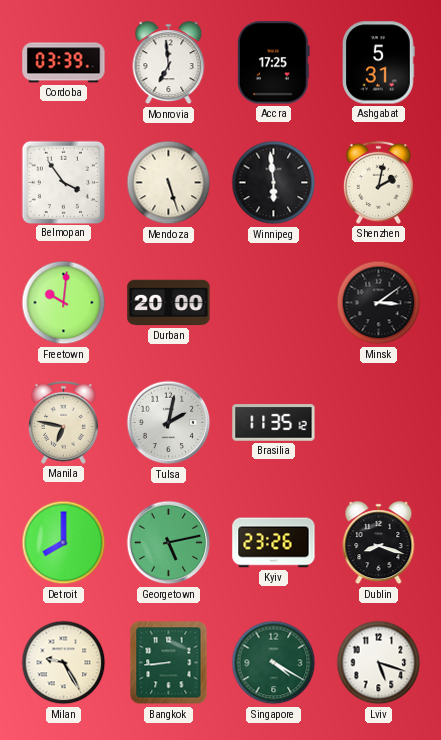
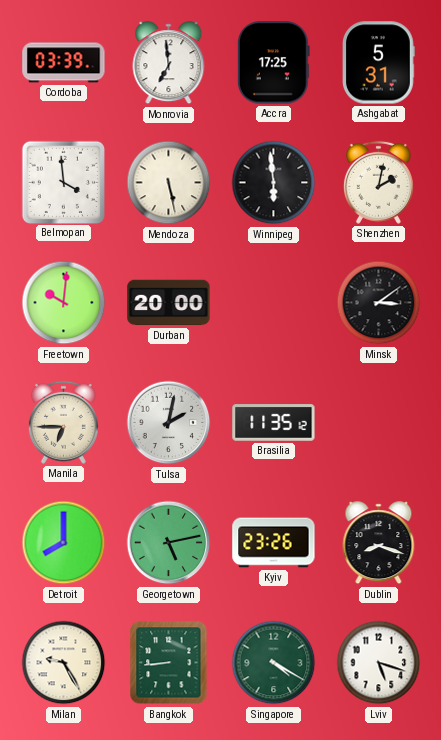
Belmopan: 3:54 -> 3:59 (63, 182)
Mendoza: 5:27 -> 5:28 (169, 183)
Manila: 6:47 -> 6:45 (63, 422)
